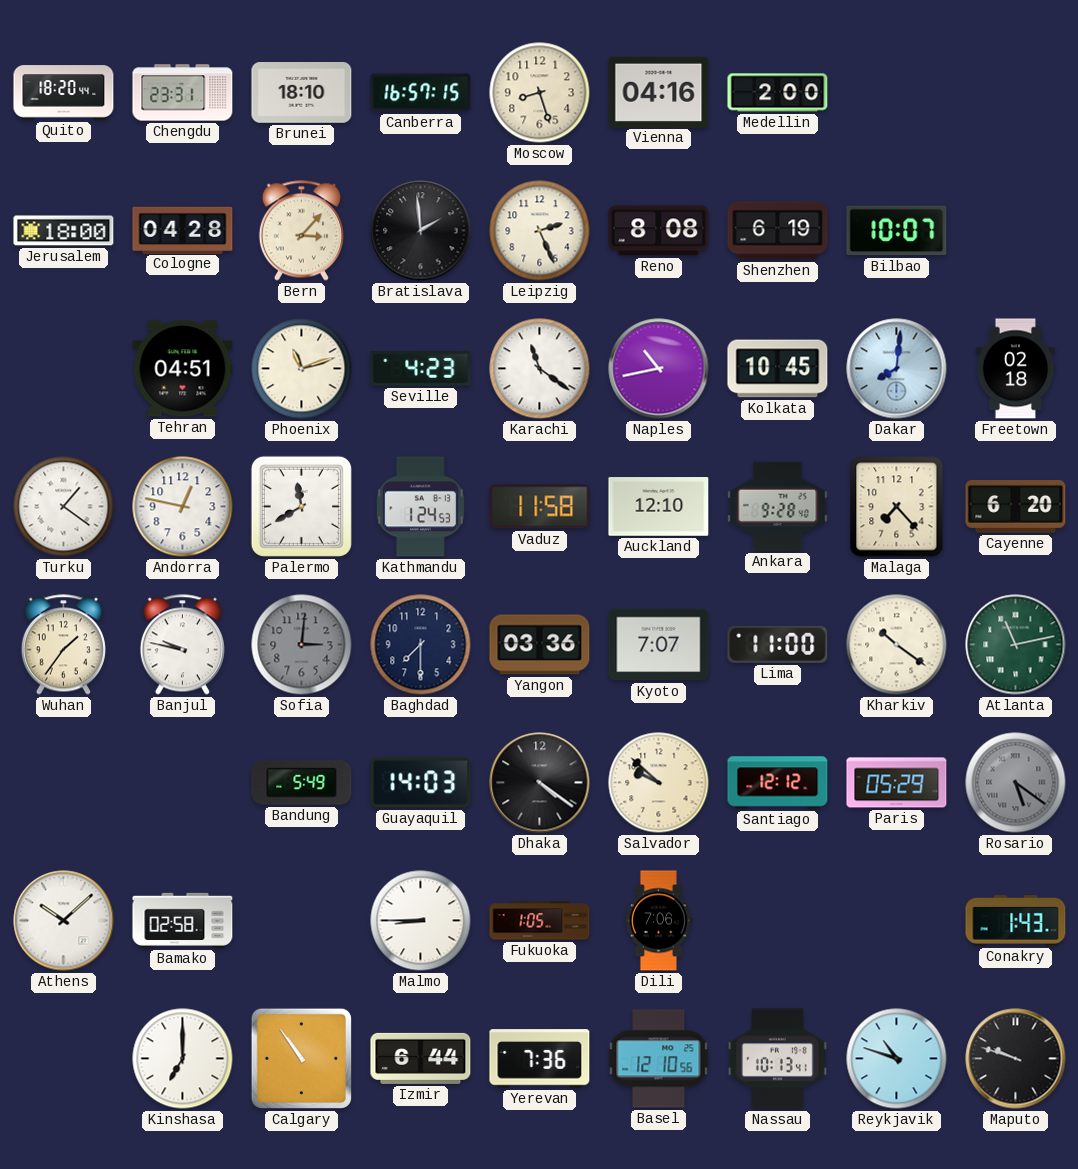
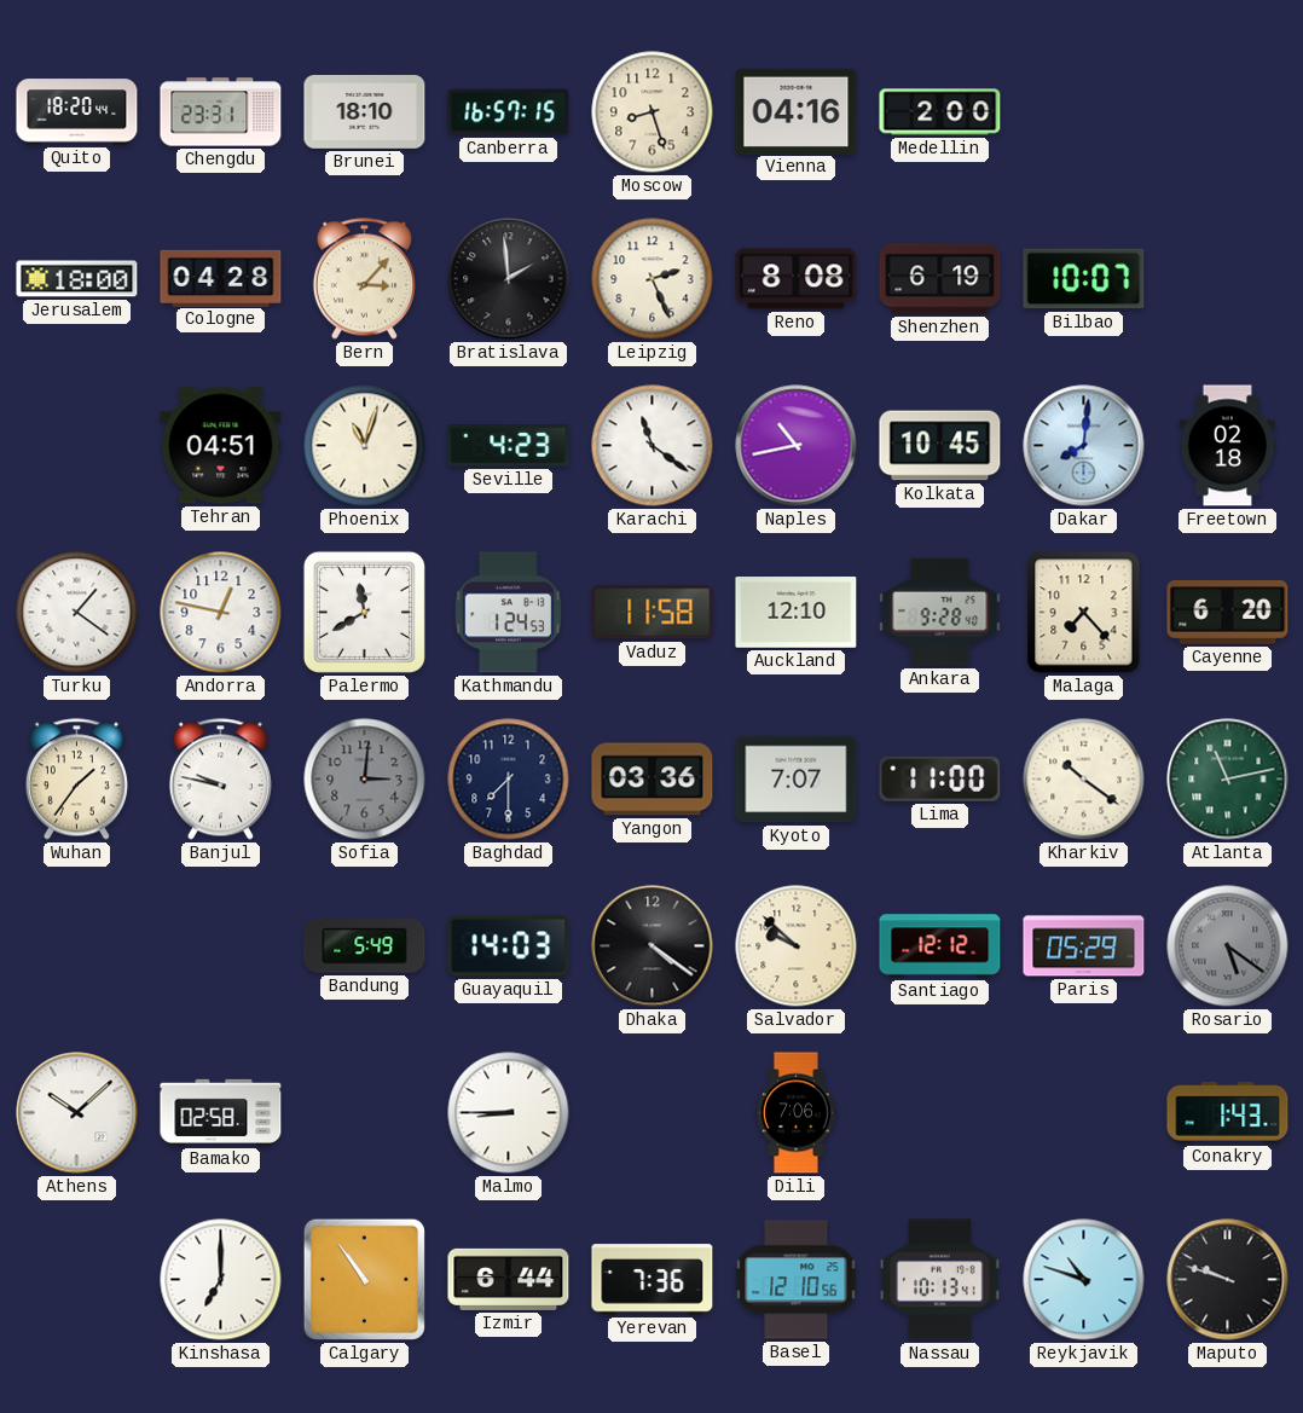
Phoenix: 11:12 -> 11:03 (365, 446)
Fukuoka: 1:05 -> none (540, 921)
